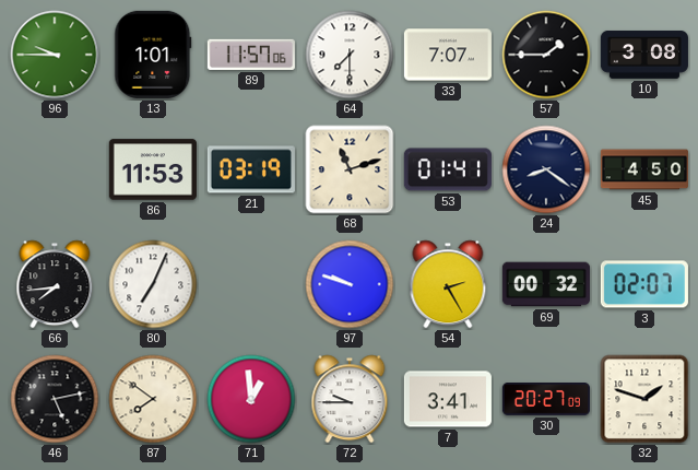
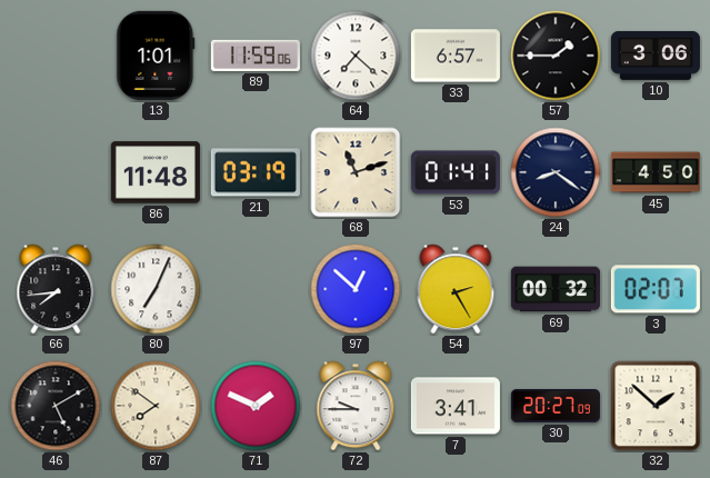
96: 9:45 -> none (55, 55)
89: 11:57 -> 11:59 (256, 56)
64: 7:30 -> 7:22 (356, 56)
33: 7:07 -> 6:57 (456, 56)
10: 3:08 -> 3:06 (656, 56)
86: 11:53 -> 11:48 (156, 172)
97: 9:48 -> 12:52 (356, 289)
46: 5:13 -> 5:10 (56, 406)
71: 12:59 -> 1:49 (256, 406)
32: 1:48 -> 1:52 (656, 406)
